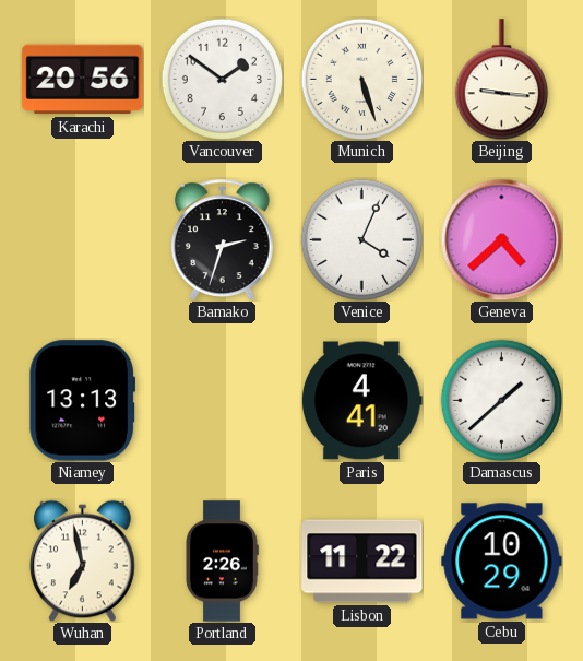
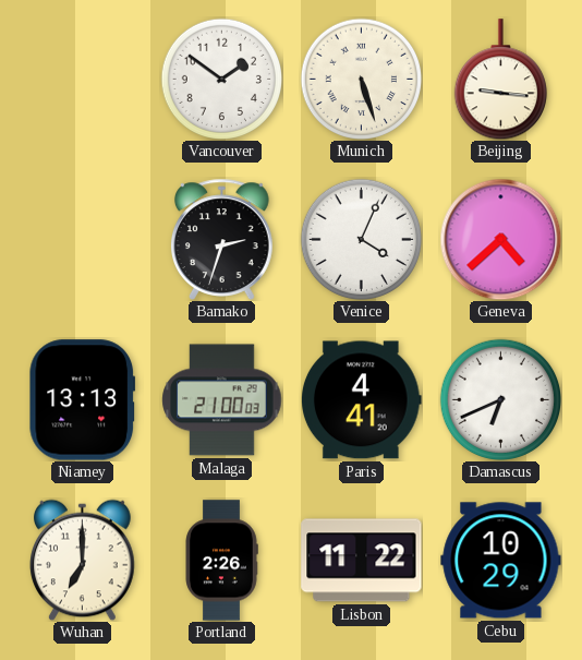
Karachi: 20:56 -> none (83, 80)
Malaga: none -> 21:00 (222, 400)
Damascus: 1:38 -> 6:41 (500, 399)
Wuhan: 6:58 -> 7:00 (83, 560)
